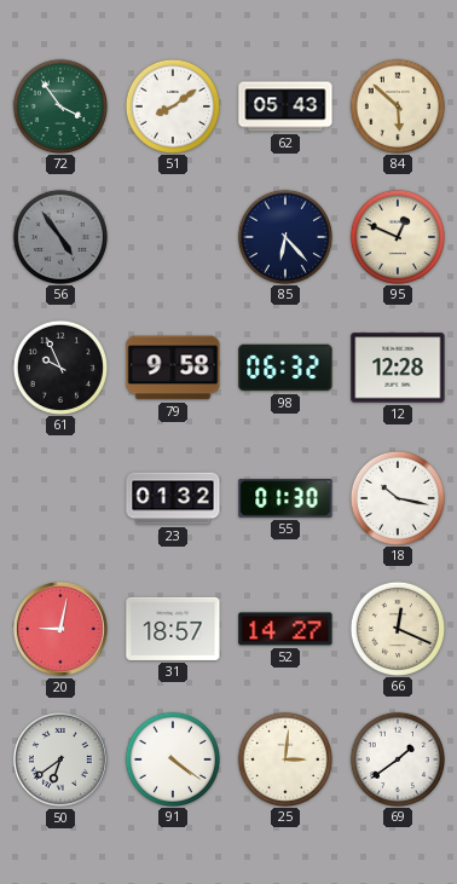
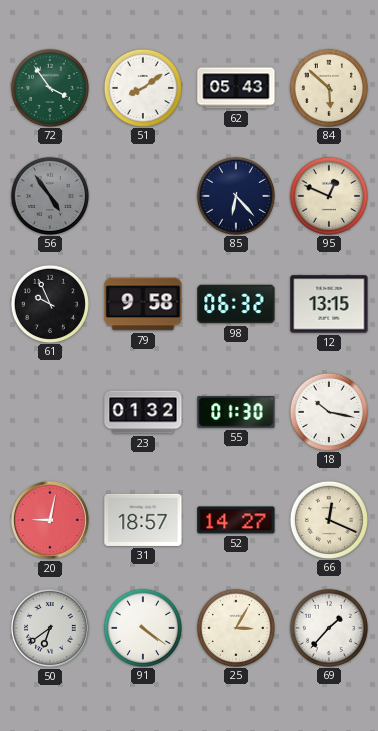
12: 12:28 -> 13:15 (329, 304)
25: 3:01 -> 3:05 (235, 627)
69: 1:39 -> 1:37 (328, 627)
